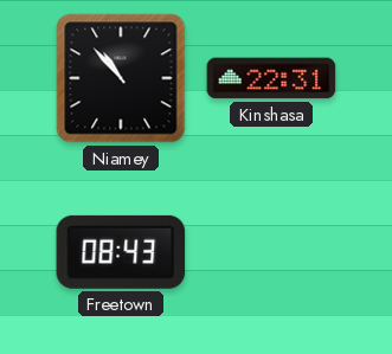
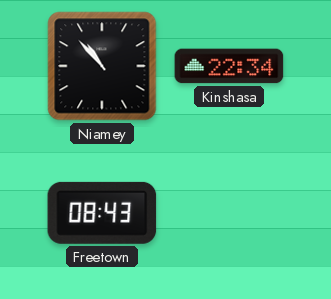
Kinshasa: 22:31 -> 22:34 (229, 66)
